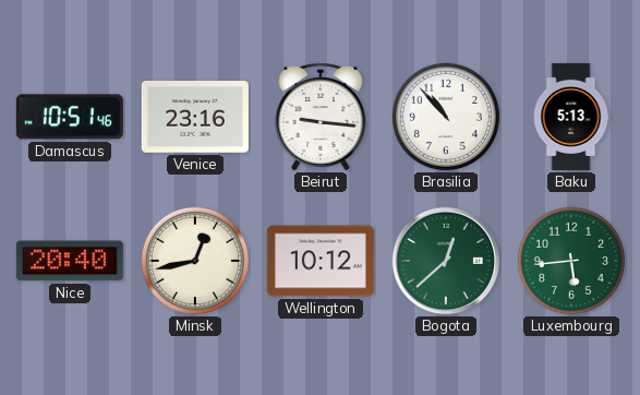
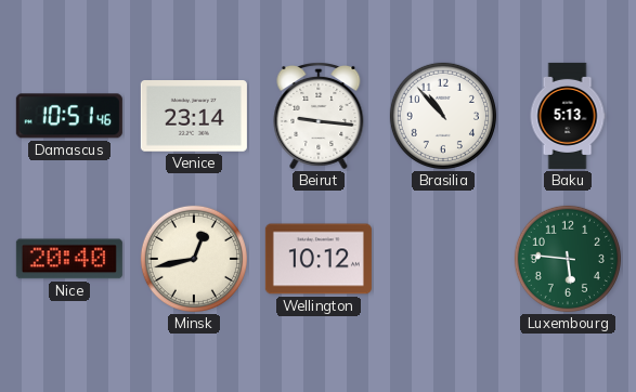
Venice: 23:16 -> 23:14 (194, 117)
Bogota: 12:38 -> none (446, 261)
Luxembourg: 5:44 -> 5:46 (568, 259)
